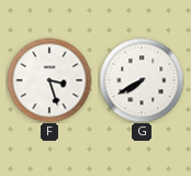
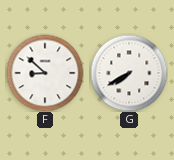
F: 3:27 -> 8:52 (45, 73)
